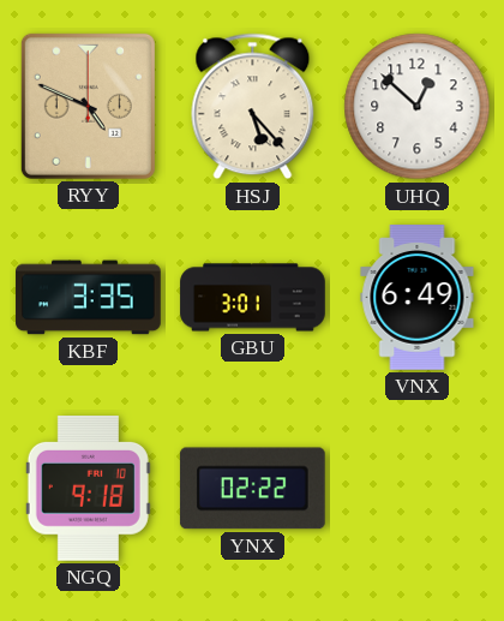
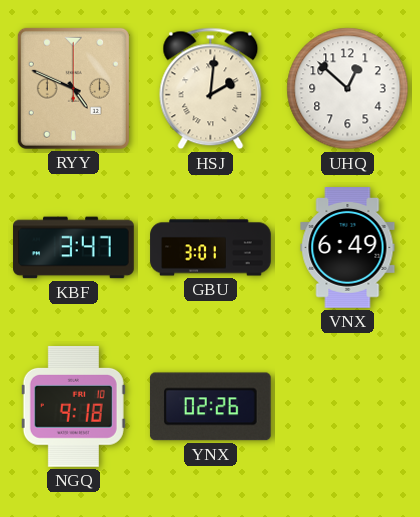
HSJ: 5:23 -> 2:01 (211, 89)
KBF: 3:35 -> 3:47 (74, 248)
YNX: 02:22 -> 02:26 (210, 407)
